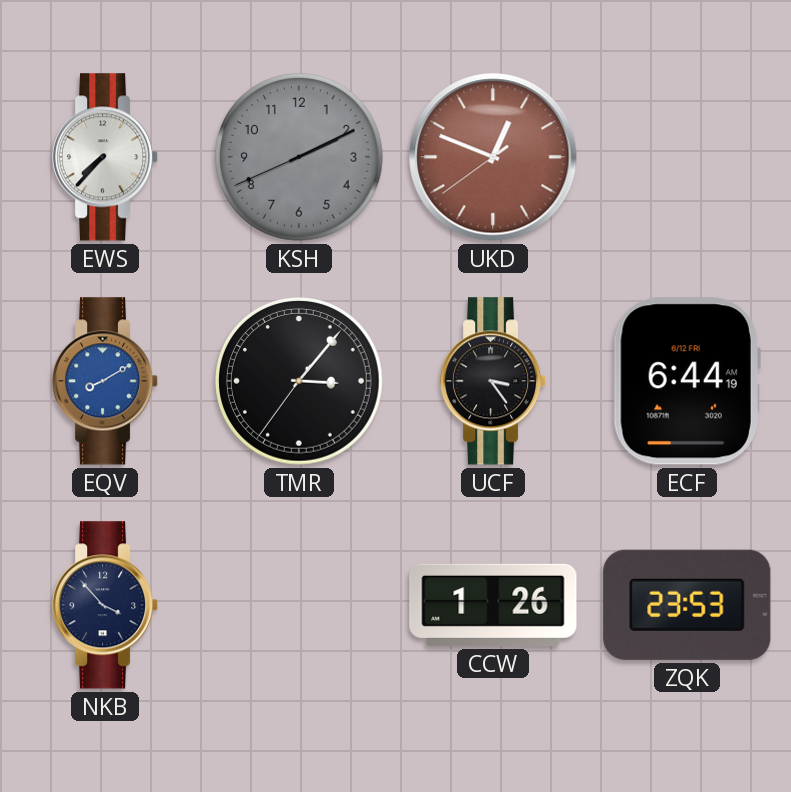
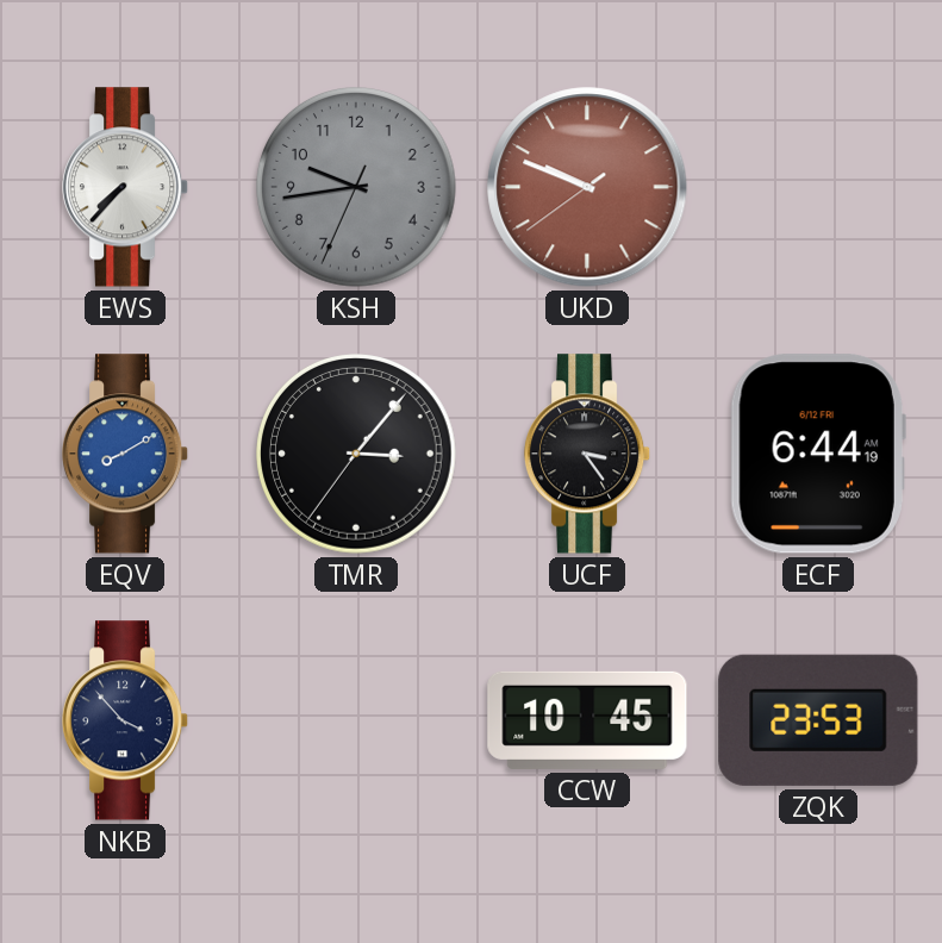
KSH: 2:10 -> 9:43 (357, 188)
UKD: 12:48 -> 9:48 (587, 187)
CCW: 1:26 -> 10:45 (587, 720)
